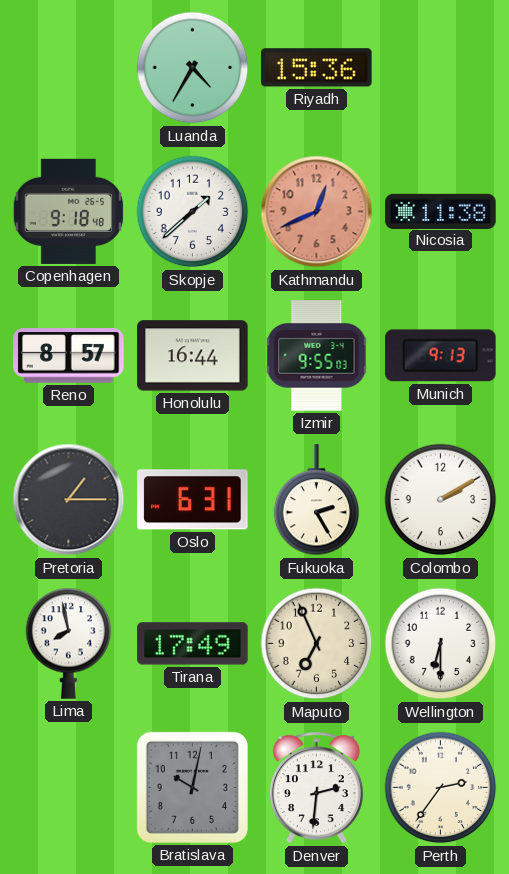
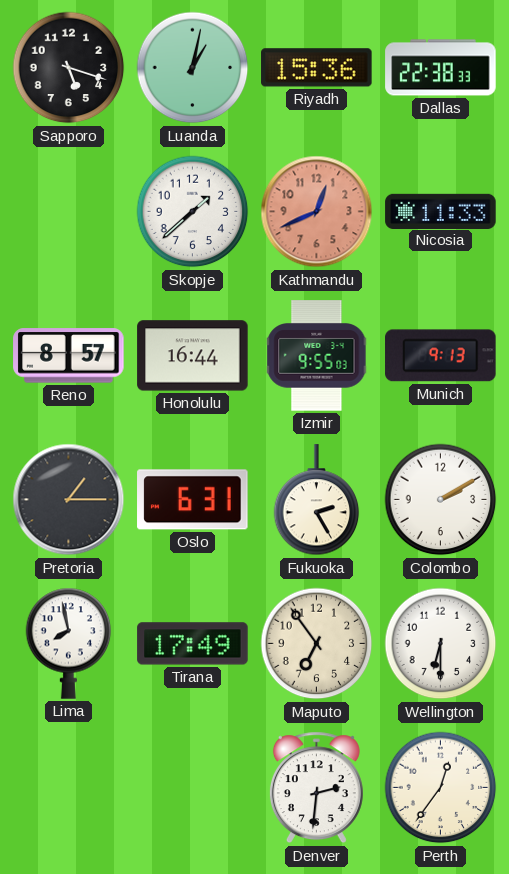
Sapporo: none -> 5:18 (69, 68)
Luanda: 4:35 -> 1:02 (193, 68)
Dallas: none -> 22:38 (441, 68)
Copenhagen: 9:18 -> none (68, 211)
Nicosia: 11:38 -> 11:33 (441, 211)
Maputo: 6:56 -> 6:54 (317, 644)
Bratislava: 10:02 -> none (192, 787)
Perth: 2:36 -> 12:36 (441, 788)
